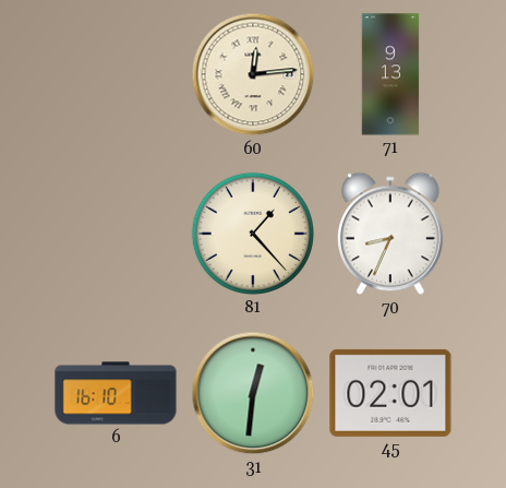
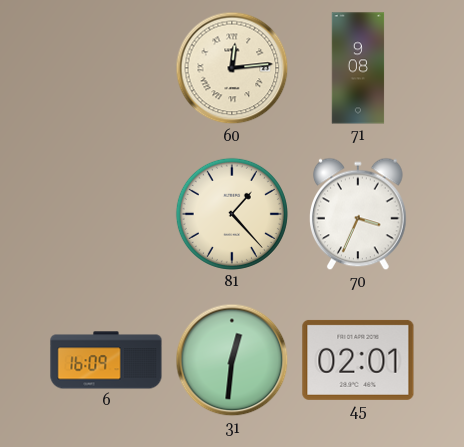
71: 9:13 -> 9:08 (358, 68)
70: 8:34 -> 3:34 (359, 214)
6: 16:10 -> 16:09 (106, 360)
